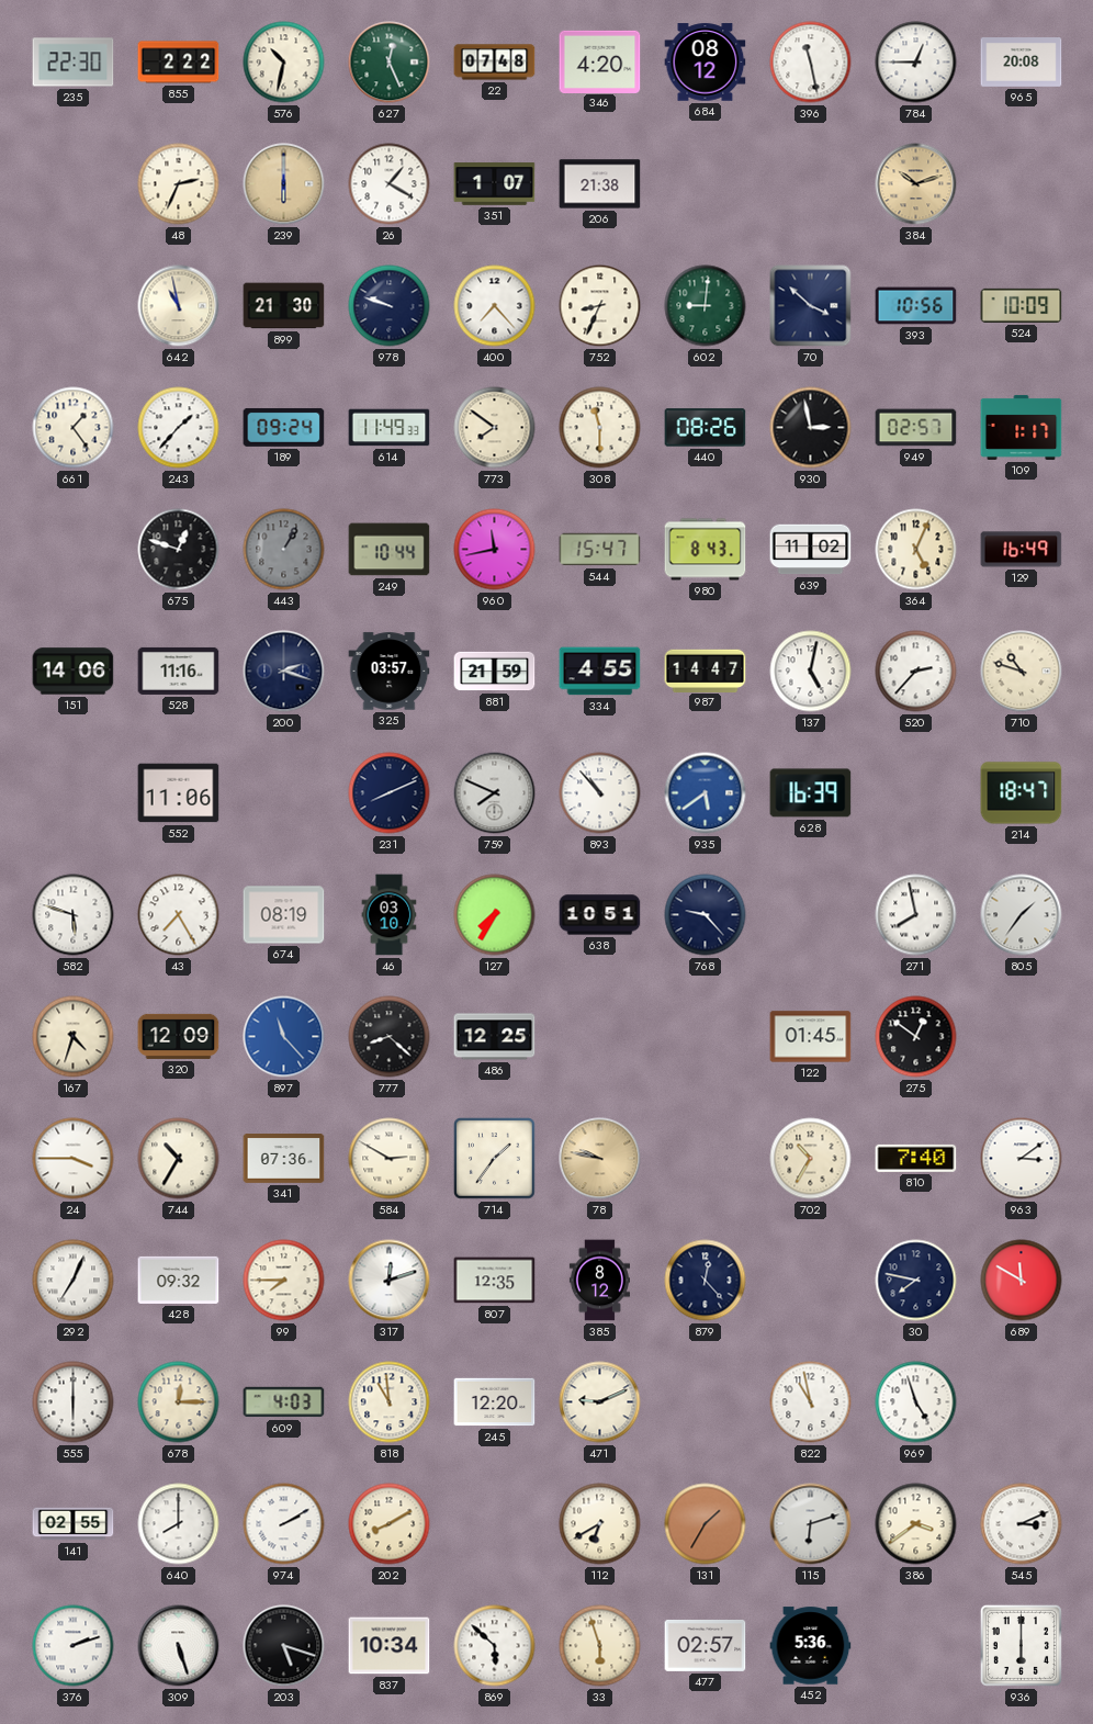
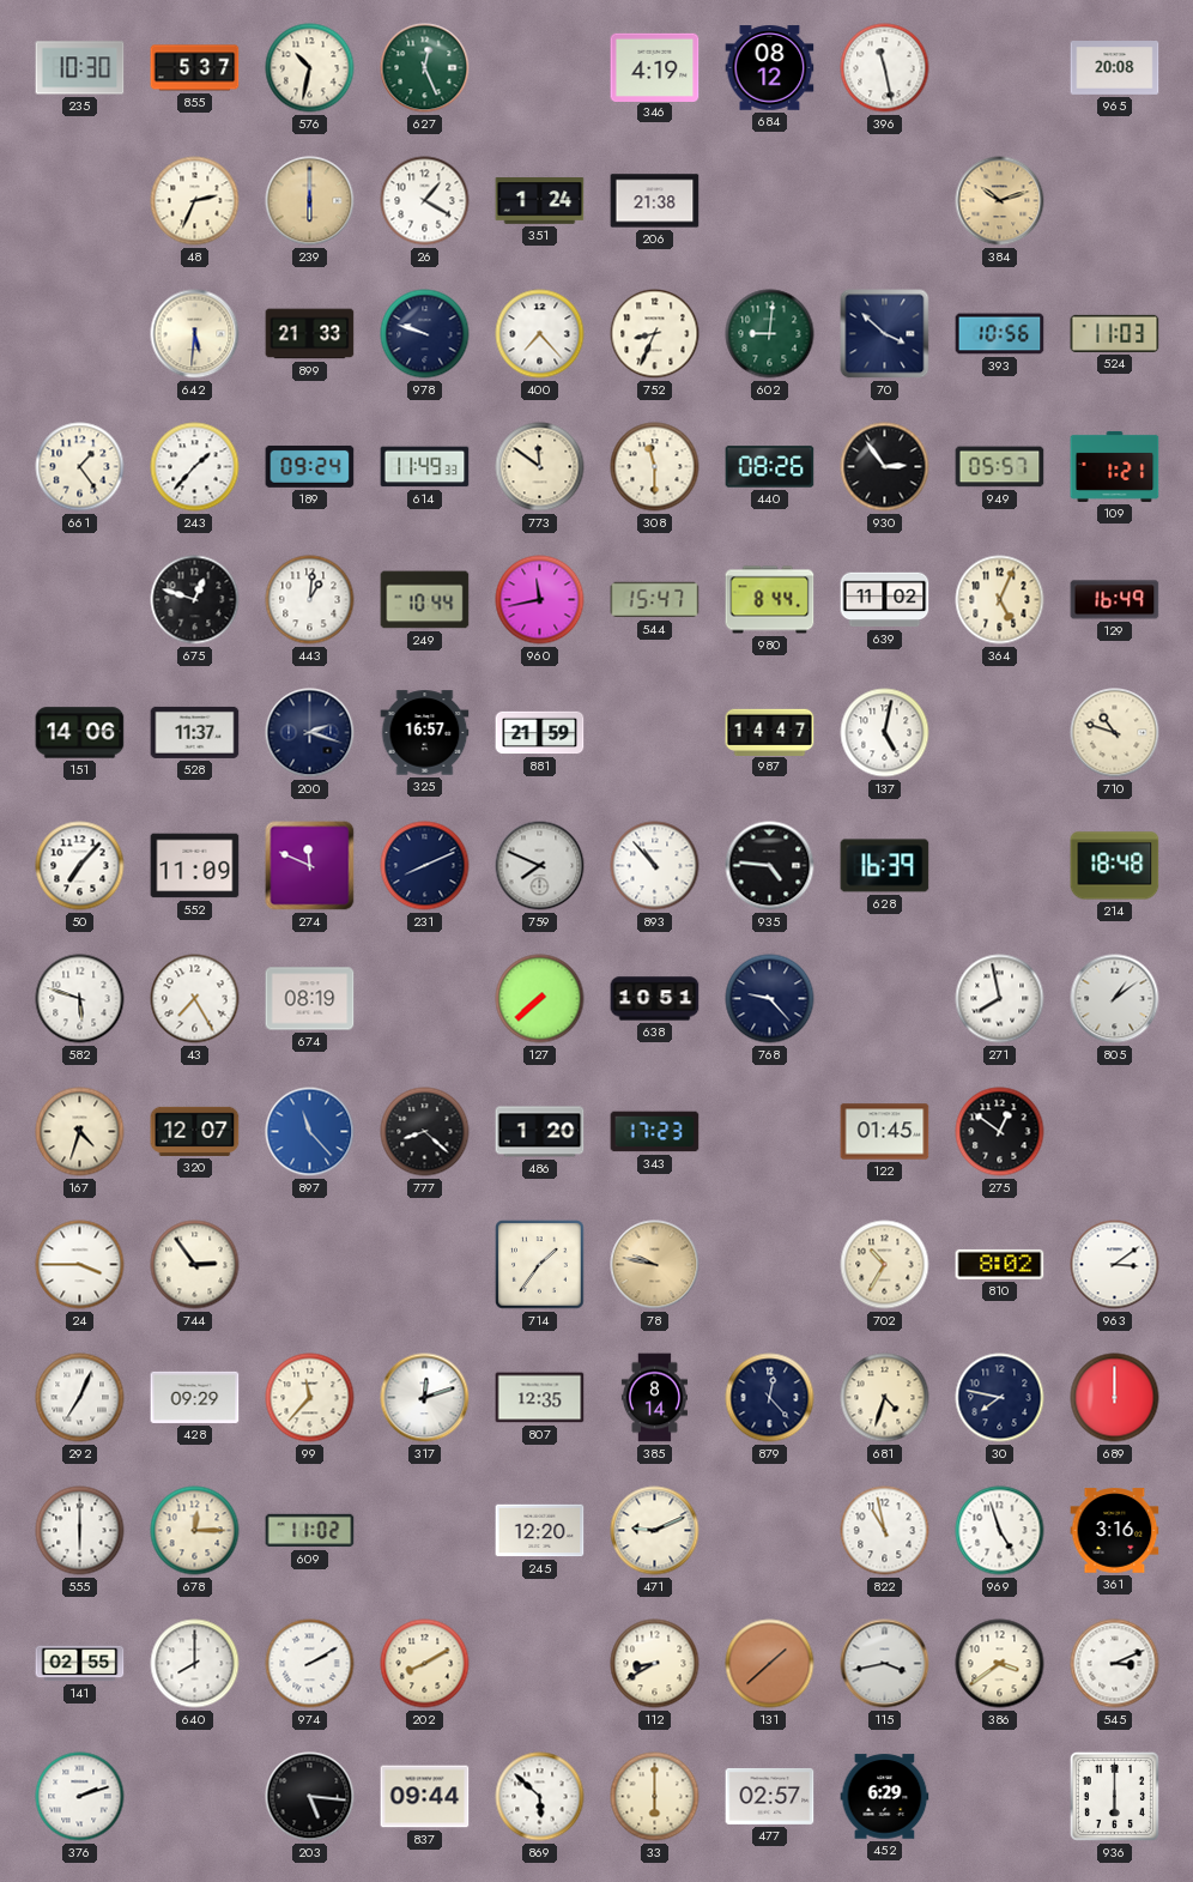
235: 22:30 -> 10:30 (80, 68)
855: 2:22 -> 5:37 (195, 68)
22: 07:48 -> none (495, 63)
346: 4:20 -> 4:19 (655, 67)
784: 12:45 -> none (916, 63)
351: 1:07 -> 1:24 (540, 201)
642: 10:58 -> 5:31 (195, 334)
899: 21:30 -> 21:33 (310, 334)
524: 10:09 -> 11:03 (1115, 333)
773: 7:51 -> 11:51 (540, 467)
930: 2:58 -> 2:54 (885, 467)
949: 02:57 -> 05:57 (1000, 467)
109: 1:17 -> 1:21 (1115, 466)
443: 1:05 -> 1:01 (310, 600)
443 dial: grey -> white (310, 600)
980: 8:43 -> 8:44 (770, 600)
528: 11:16 -> 11:37 (195, 732)
325: 03:57 -> 16:57 (425, 733)
334: 4:55 -> none (600, 672)
520: 2:37 -> none (916, 672)
50: none -> 7:07 (80, 866)
552: 11:06 -> 11:09 (195, 866)
274: none -> 11:49 (310, 866)
935: 5:39 -> 4:46 (770, 866)
935 dial: blue -> black (770, 866)
214: 18:47 -> 18:48 (1115, 866)
46: 03:10 -> none (390, 915)
127: 7:35 -> 7:38 (540, 999)
805: 1:36 -> 1:09 (1115, 999)
320: 12:09 -> 12:07 (195, 1131)
486: 12:25 -> 1:20 (540, 1132)
343: none -> 17:23 (655, 1132)
744: 10:35 -> 2:54 (195, 1265)
341: 07:36 -> none (284, 1159)
584: 2:50 -> none (390, 1159)
810: 7:40 -> 8:02 (1000, 1264)
428: 09:32 -> 09:29 (195, 1397)
99: 7:45 -> 11:37 (310, 1398)
385: 8:12 -> 8:14 (654, 1398)
681: none -> 4:33 (885, 1398)
689: 11:50 -> 12:00 (1115, 1398)
609: 4:03 -> 11:02 (310, 1531)
818: 10:59 -> none (390, 1402)
361: none -> 3:16 (1115, 1531)
112: 6:40 -> 8:40 (655, 1664)
131: 1:35 -> 1:38 (770, 1664)
115: 6:12 -> 3:43 (885, 1664)
309: 5:27 -> none (179, 1646)
203: 5:18 -> 5:16 (310, 1797)
837: 10:34 -> 09:44 (425, 1797)
33: 5:57 -> 6:00 (655, 1797)
452: 5:36 -> 6:29 (885, 1797)
